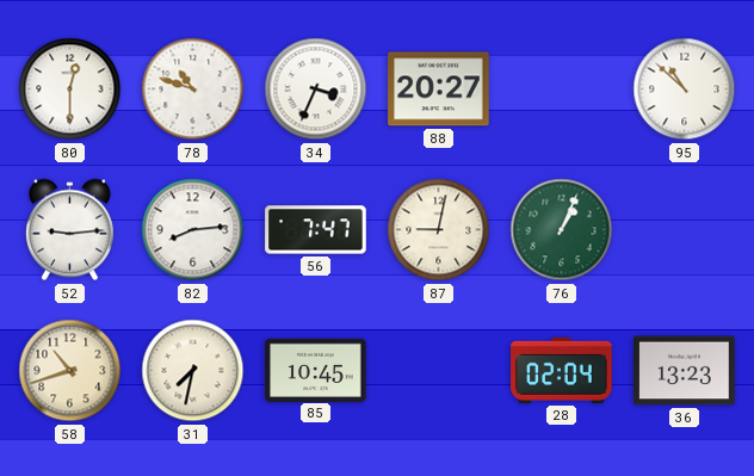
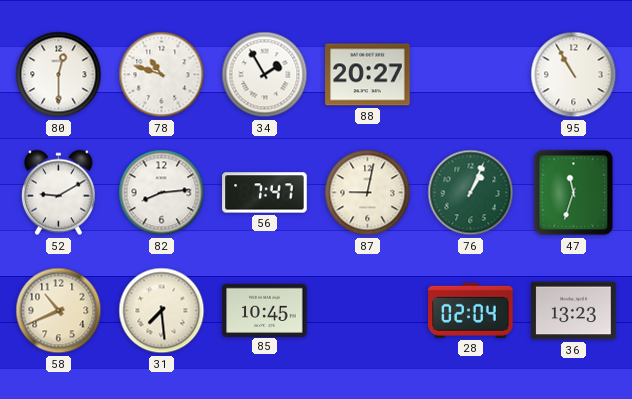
34: 3:34 -> 1:55 (265, 75)
95: 10:52 -> 10:55 (574, 75)
52: 9:14 -> 9:10 (58, 193)
47: none -> 11:33 (574, 193)
58: 10:42 -> 10:41 (59, 311)
31: 7:32 -> 7:29 (162, 311)
